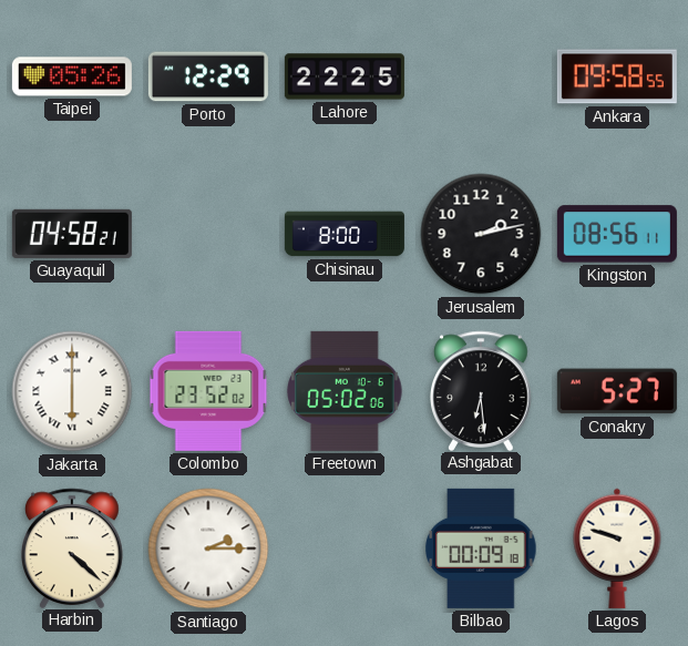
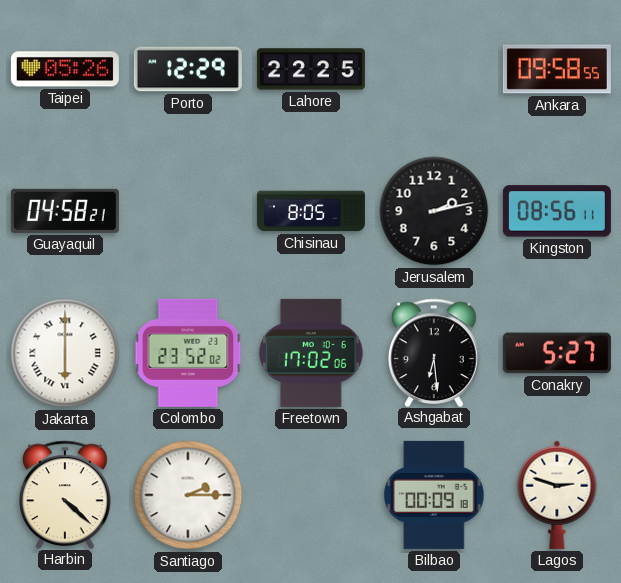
Chisinau: 8:00 -> 8:05 (311, 211)
Freetown: 05:02 -> 17:02 (312, 353)
Lagos: 9:48 -> 2:48 (557, 495)
